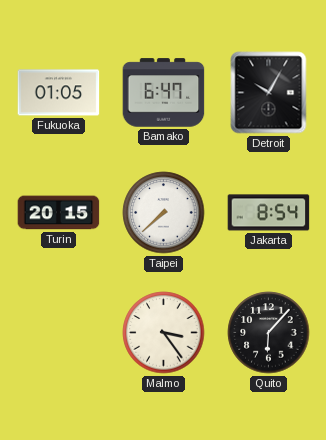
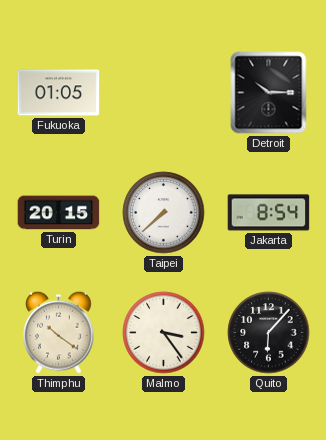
Bamako: 6:47 -> none (164, 93)
Detroit: 10:05 -> 10:15 (269, 93)
Thimphu: none -> 10:21 (59, 332)
